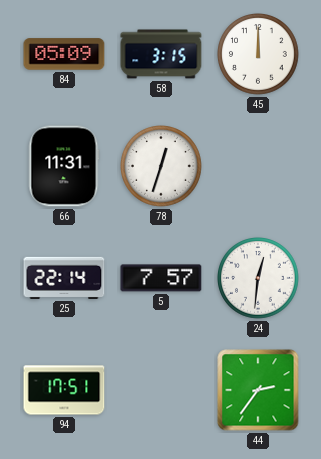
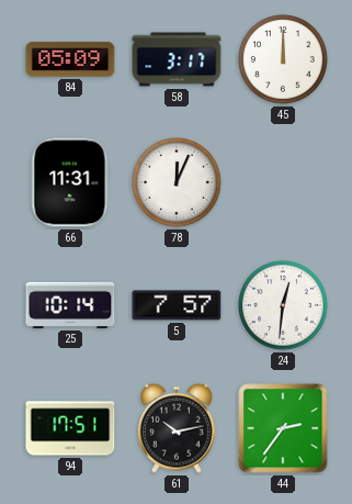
58: 3:15 -> 3:17 (177, 59)
78: 12:33 -> 12:04 (178, 183)
25: 22:14 -> 10:14 (70, 305)
61: none -> 10:13 (177, 428)
